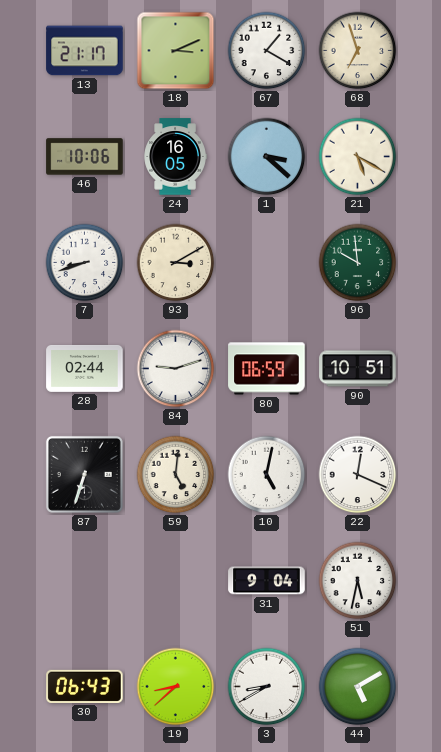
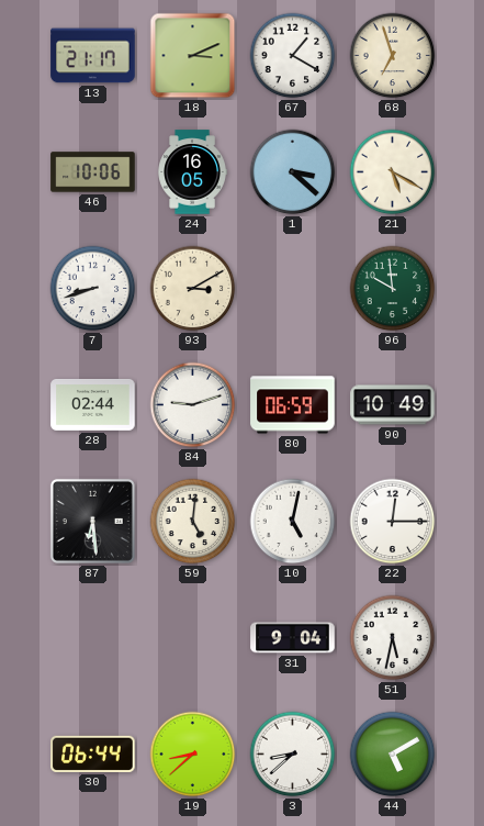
90: 10:51 -> 10:49 (393, 405)
87: 6:33 -> 6:29 (92, 521)
22: 12:19 -> 12:15 (393, 522)
30: 06:43 -> 06:44 (93, 754)
3: 8:40 -> 8:38 (293, 755)
